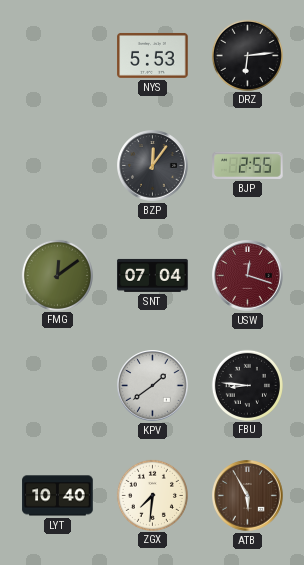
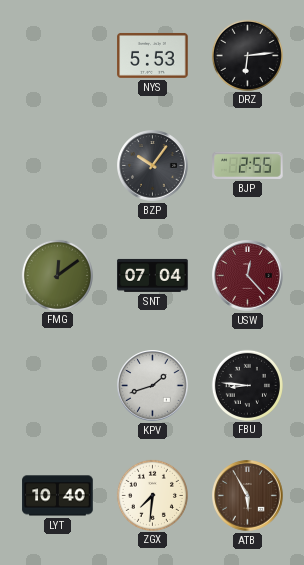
BZP: 12:06 -> 10:06 (153, 166)
USW: 12:18 -> 12:23 (248, 276)
KPV: 1:39 -> 1:42 (153, 386)
